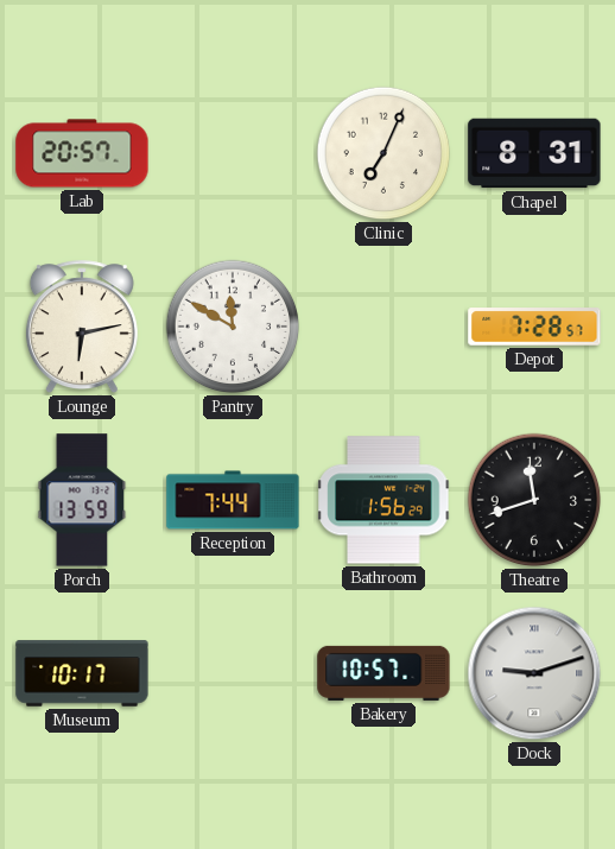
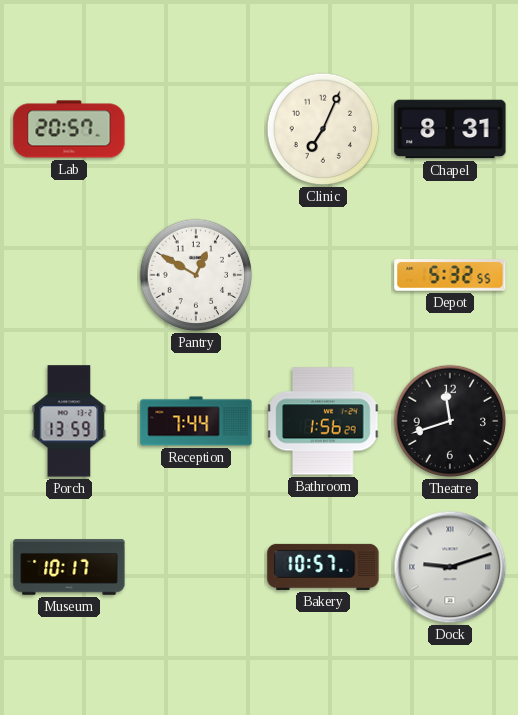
Lounge: 6:13 -> none (82, 328)
Pantry: 11:50 -> 12:50 (196, 275)
Depot: 7:28 -> 5:32 (450, 275)
